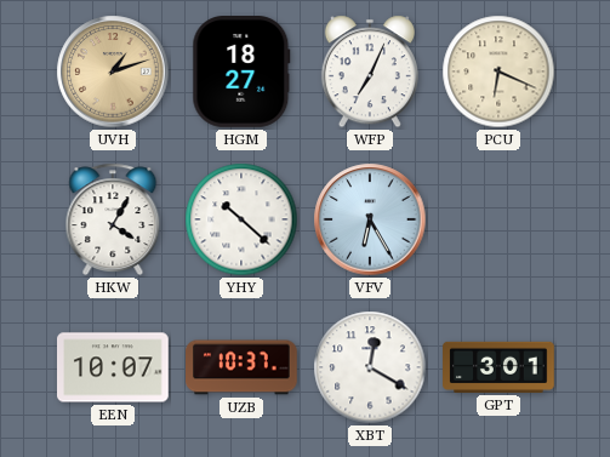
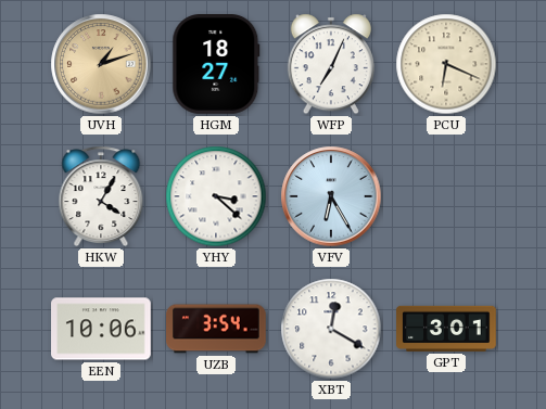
YHY: 10:22 -> 3:22 (216, 196)
EEN: 10:07 -> 10:06 (102, 329)
UZB: 10:37 -> 3:54 (217, 329)
